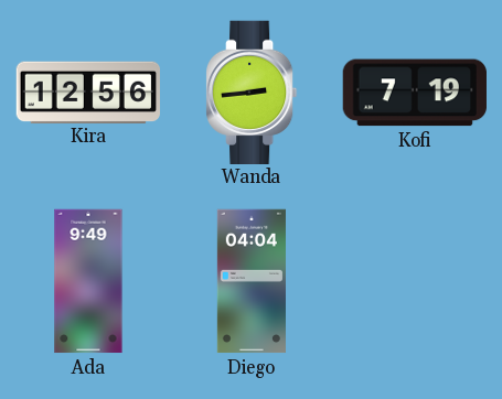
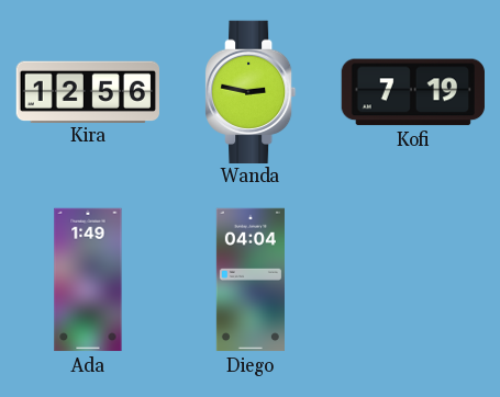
Wanda: 2:44 -> 2:47 (252, 91)
Ada: 9:49 -> 1:49 (88, 280)
